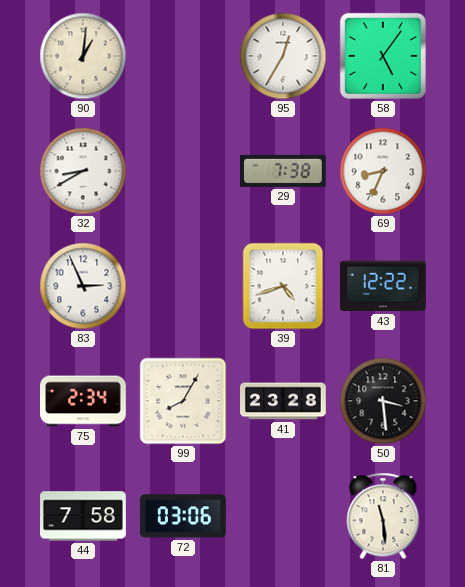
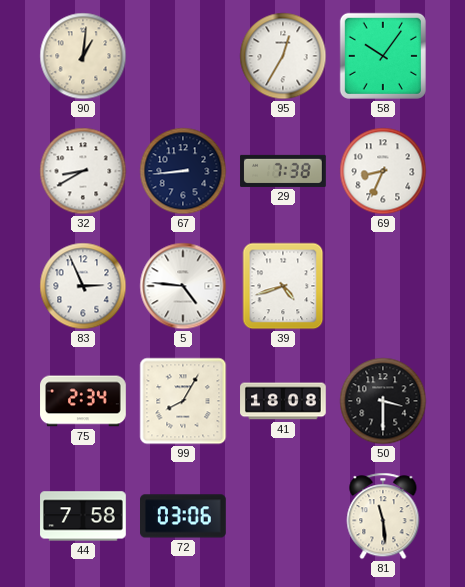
58: 5:06 -> 10:06 (383, 56)
67: none -> 8:44 (183, 171)
5: none -> 4:46 (183, 286)
43: 12:22 -> none (383, 286)
41: 23:28 -> 18:08 (283, 401)
50: 3:29 -> 3:30 (383, 401)
